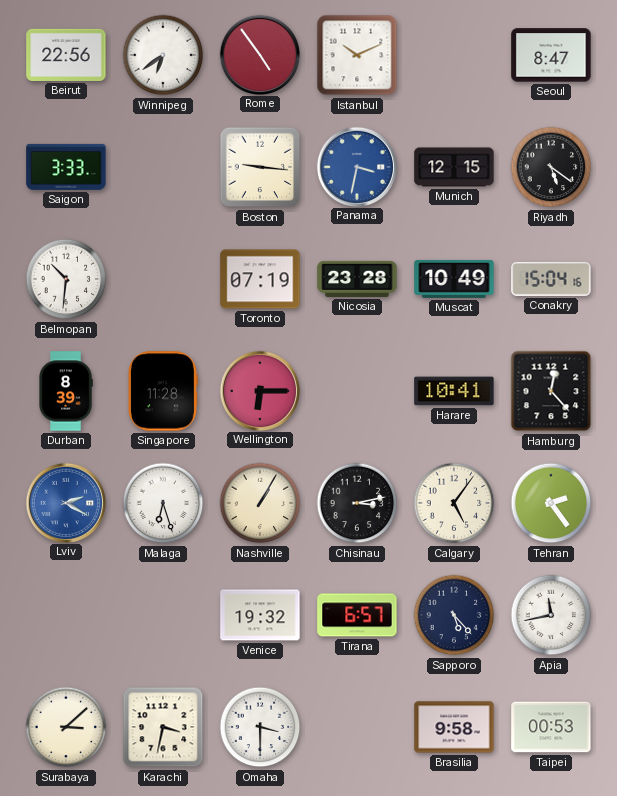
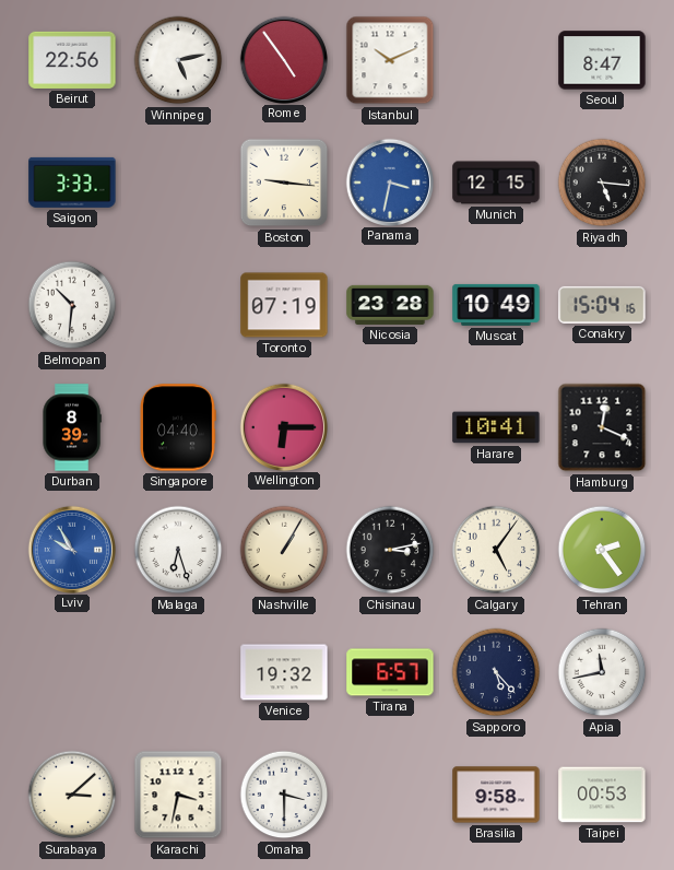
Winnipeg: 6:39 -> 5:13 (178, 60)
Riyadh: 5:21 -> 5:16 (602, 183)
Singapore: 11:28 -> 04:40 (178, 427)
Hamburg: 12:23 -> 12:19 (602, 427)
Lviv: 2:20 -> 9:55 (71, 549)
